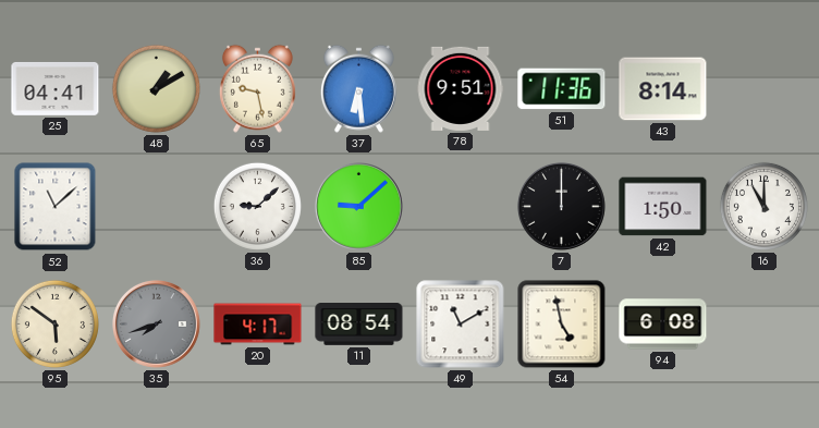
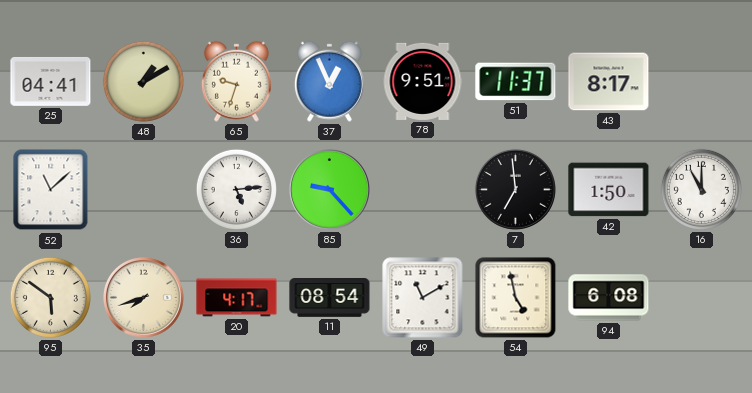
65: 9:28 -> 9:33 (236, 81)
37: 6:29 -> 12:56 (329, 81)
51: 11:36 -> 11:37 (516, 82)
43: 8:14 -> 8:17 (609, 82)
36: 9:08 -> 5:14 (236, 189)
85: 9:08 -> 9:23 (329, 189)
7: 12:00 -> 6:59 (515, 189)
35 dial: grey -> cream (143, 297)
